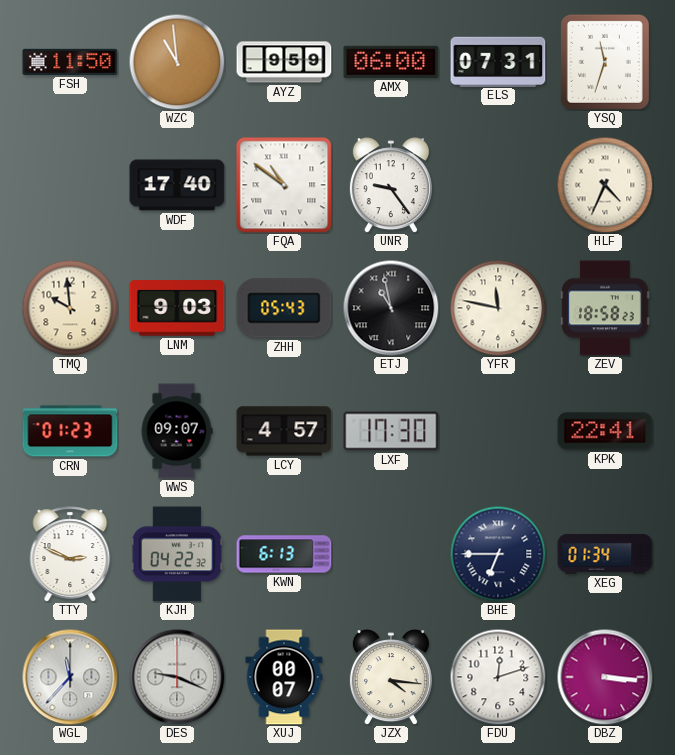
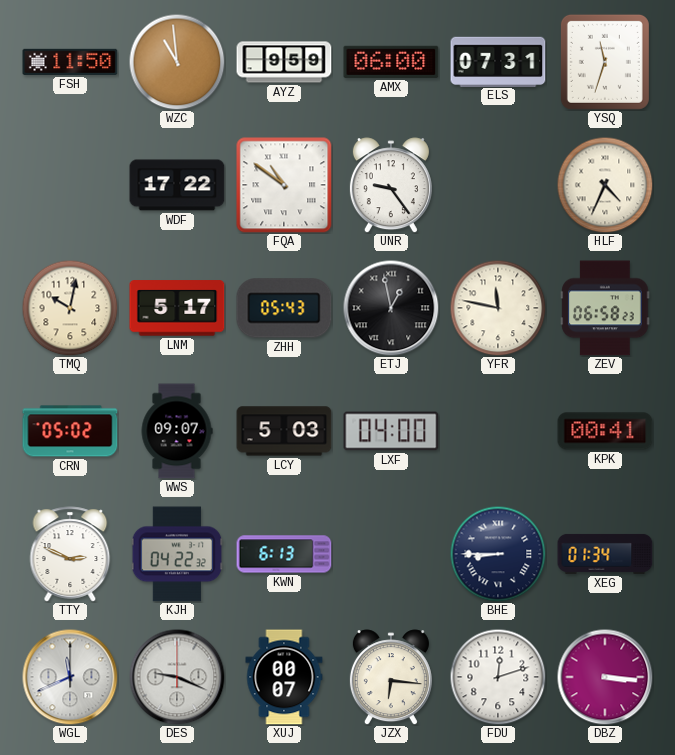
WDF: 17:40 -> 17:22 (177, 185)
TMQ: 9:59 -> 10:02 (70, 308)
LNM: 9:03 -> 5:17 (177, 308)
ETJ: 10:58 -> 12:58 (391, 308)
ZEV: 18:58 -> 06:58 (605, 308)
CRN: 01:23 -> 05:02 (70, 431)
LCY: 4:57 -> 5:03 (284, 431)
LXF: 17:30 -> 04:00 (391, 431)
KPK: 22:41 -> 00:41 (605, 431)
BHE: 6:45 -> 8:45 (498, 554)
WGL: 11:37 -> 11:41 (70, 677)
JZX: 4:16 -> 6:16 (391, 677)
